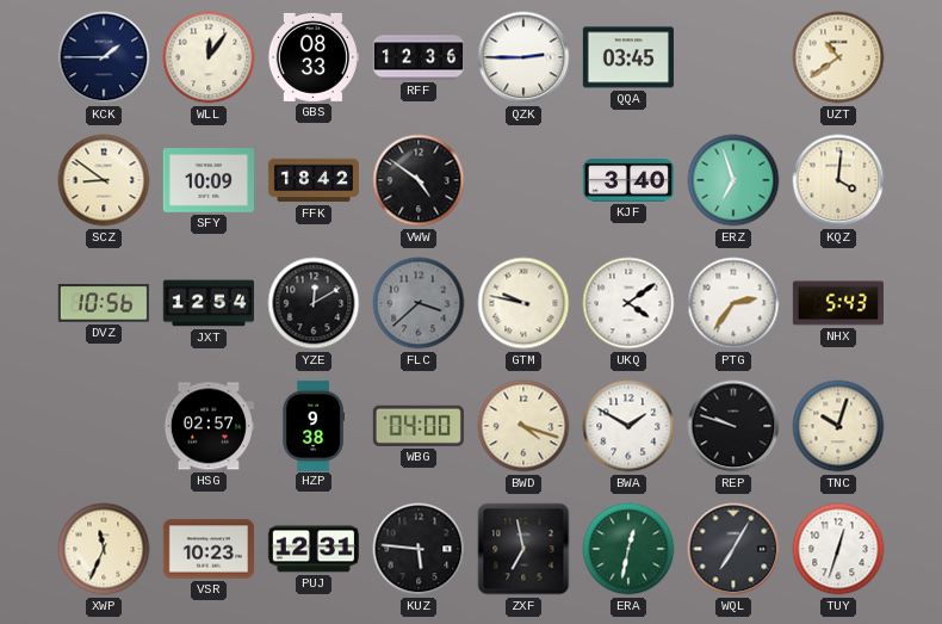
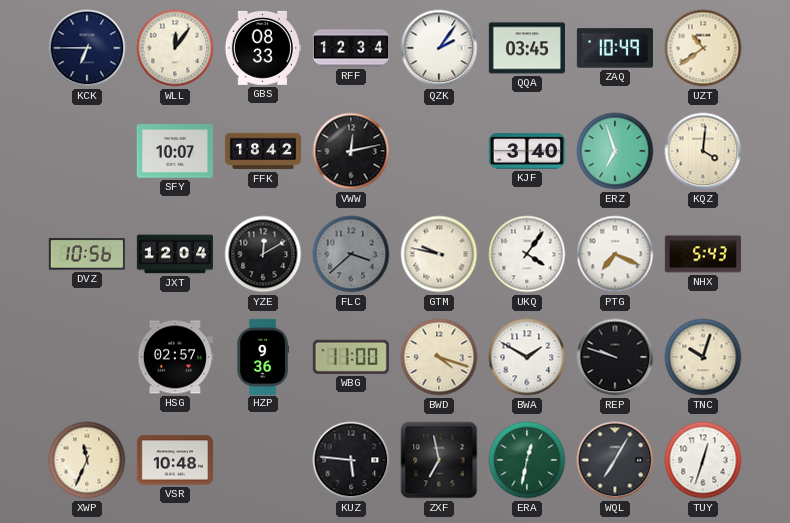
KCK: 1:45 -> 6:45 (87, 48)
RFF: 12:36 -> 12:34 (350, 48)
QZK: 2:45 -> 2:06 (439, 48)
ZAQ: none -> 10:49 (615, 48)
SCZ: 8:51 -> none (104, 180)
SFY: 10:09 -> 10:07 (175, 151)
VWW: 4:51 -> 12:13 (351, 151)
JXT: 12:54 -> 12:04 (174, 254)
UKQ: 4:09 -> 4:06 (527, 254)
PTG: 2:36 -> 7:19 (615, 254)
HZP: 9:38 -> 9:36 (263, 356)
WBG: 04:00 -> 11:00 (351, 357)
VSR: 10:23 -> 10:48 (175, 460)
PUJ: 12:31 -> none (314, 549)
